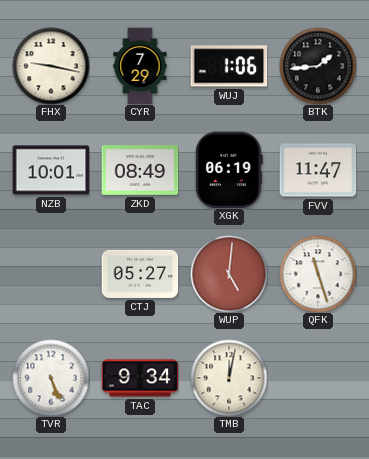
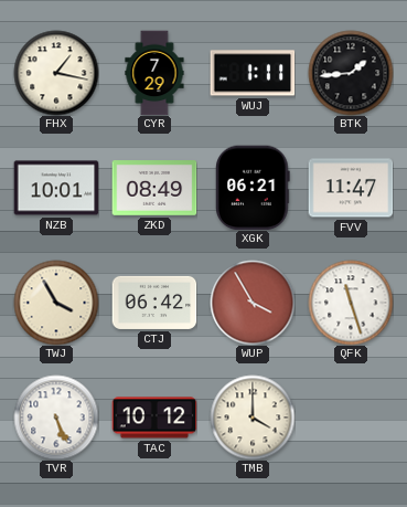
FHX: 9:17 -> 1:17 (56, 73)
WUJ: 1:06 -> 1:11 (253, 73)
XGK: 06:19 -> 06:21 (253, 188)
TWJ: none -> 3:55 (56, 303)
CTJ: 05:27 -> 06:42 (154, 303)
WUP: 5:01 -> 3:55 (253, 303)
TAC: 9:34 -> 10:12 (154, 418)
TMB: 12:02 -> 4:00 (253, 418)
